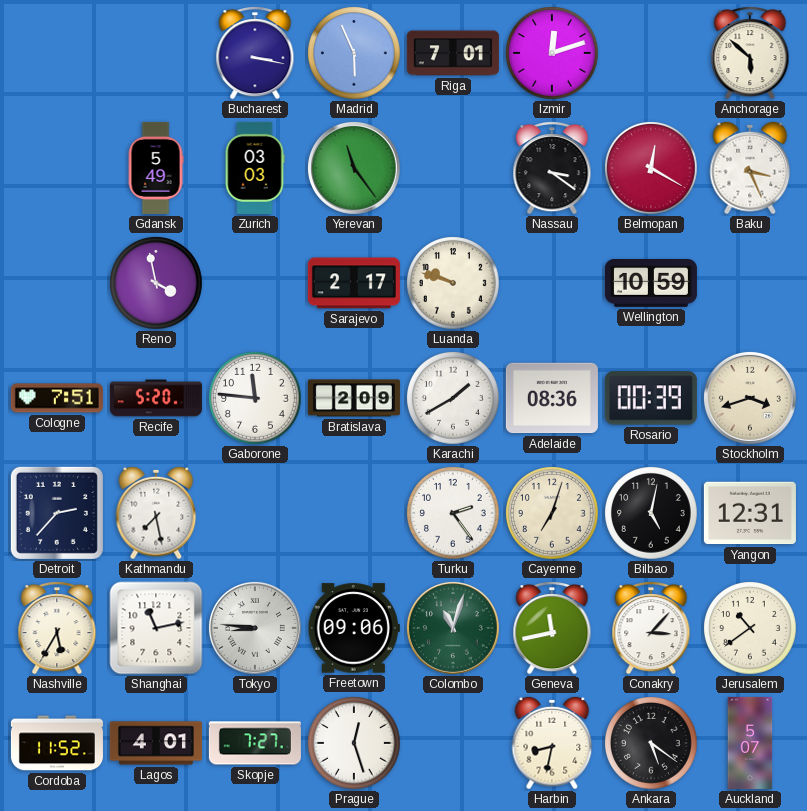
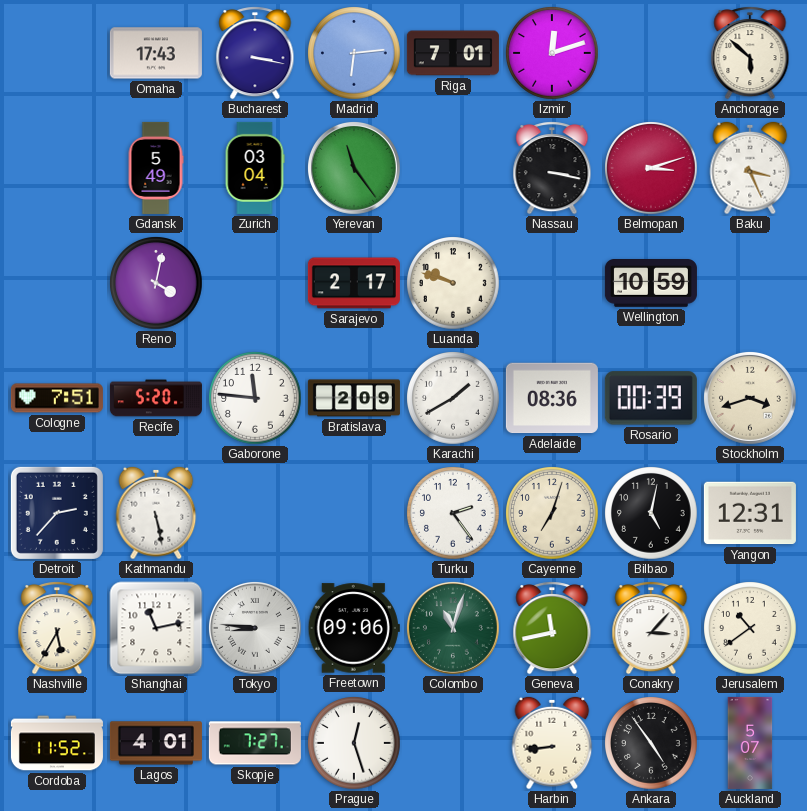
Omaha: none -> 17:43 (156, 53)
Madrid: 5:56 -> 6:14 (354, 53)
Zurich: 03:03 -> 03:04 (255, 168)
Nassau: 3:21 -> 3:17 (552, 169)
Belmopan: 12:20 -> 3:12 (651, 168)
Reno: 3:58 -> 4:02 (156, 283)
Kathmandu: 7:28 -> 5:28 (156, 513)
Harbin: 8:32 -> 8:44 (552, 743)
Ankara: 5:21 -> 4:54 (651, 743)
